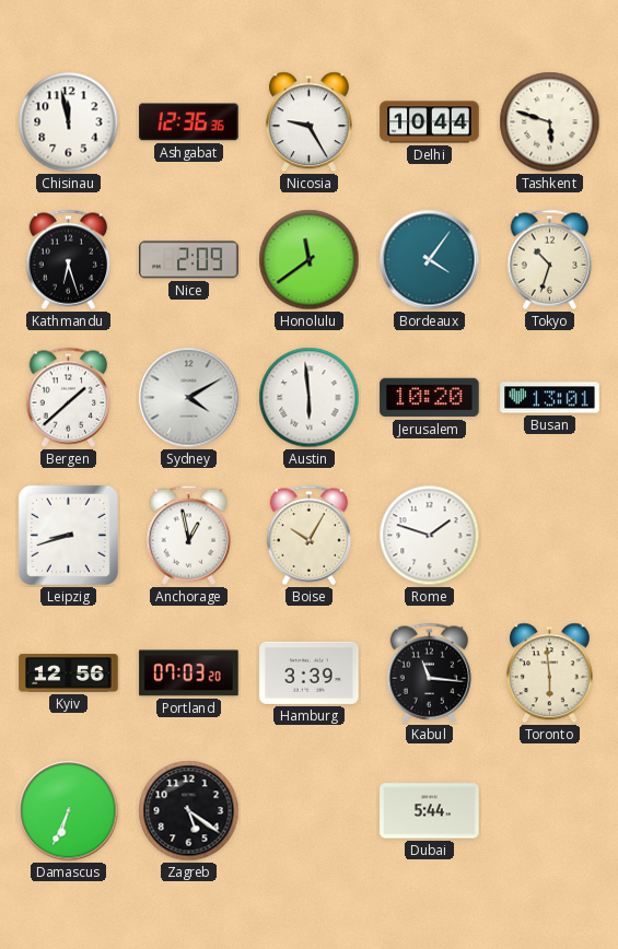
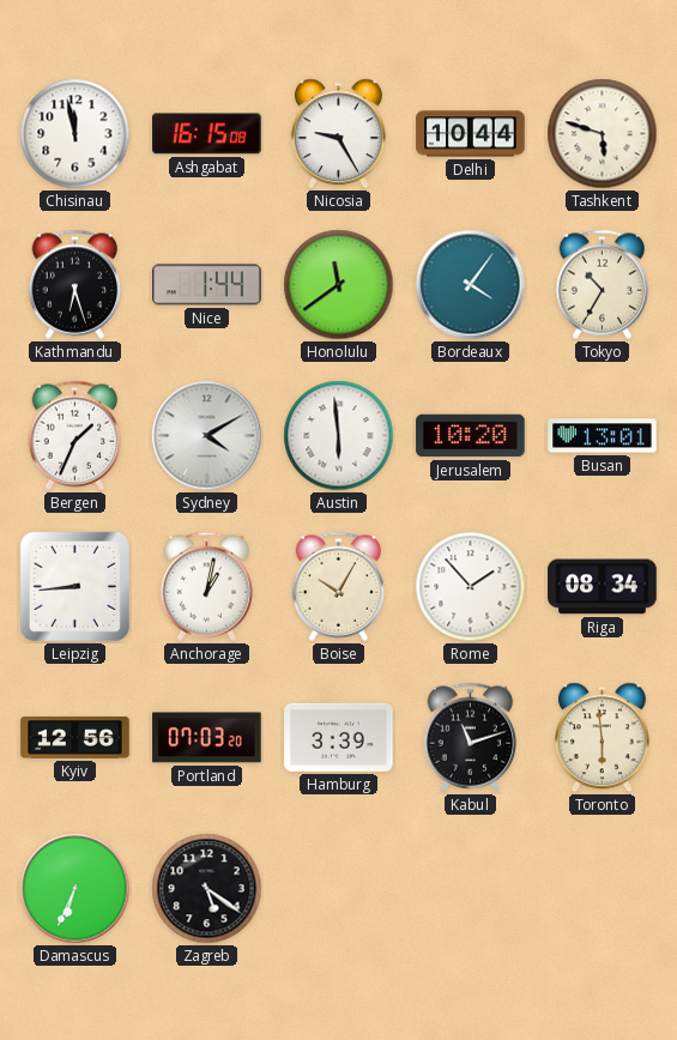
Ashgabat: 12:36 -> 16:15 (207, 134)
Nice: 2:09 -> 1:44 (207, 285)
Tokyo: 10:33 -> 10:35 (603, 284)
Bergen: 1:38 -> 1:34 (75, 435)
Leipzig: 8:42 -> 8:44 (74, 586)
Anchorage: 12:58 -> 1:02 (207, 586)
Rome: 1:48 -> 1:53 (471, 587)
Riga: none -> 08:34 (603, 587)
Kabul: 11:16 -> 11:12 (471, 737)
Dubai: 5:44 -> none (430, 811)
